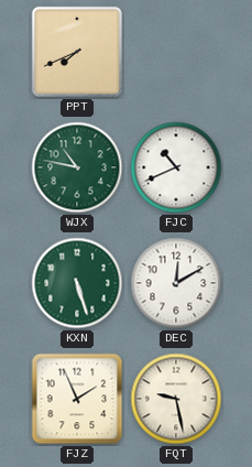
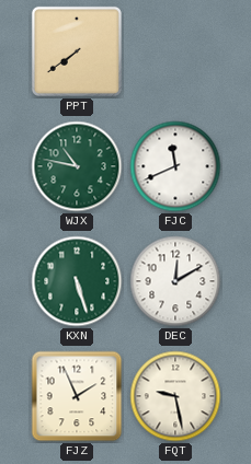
PPT: 7:41 -> 7:39 (77, 51)
FJC: 10:41 -> 11:41 (175, 166)
